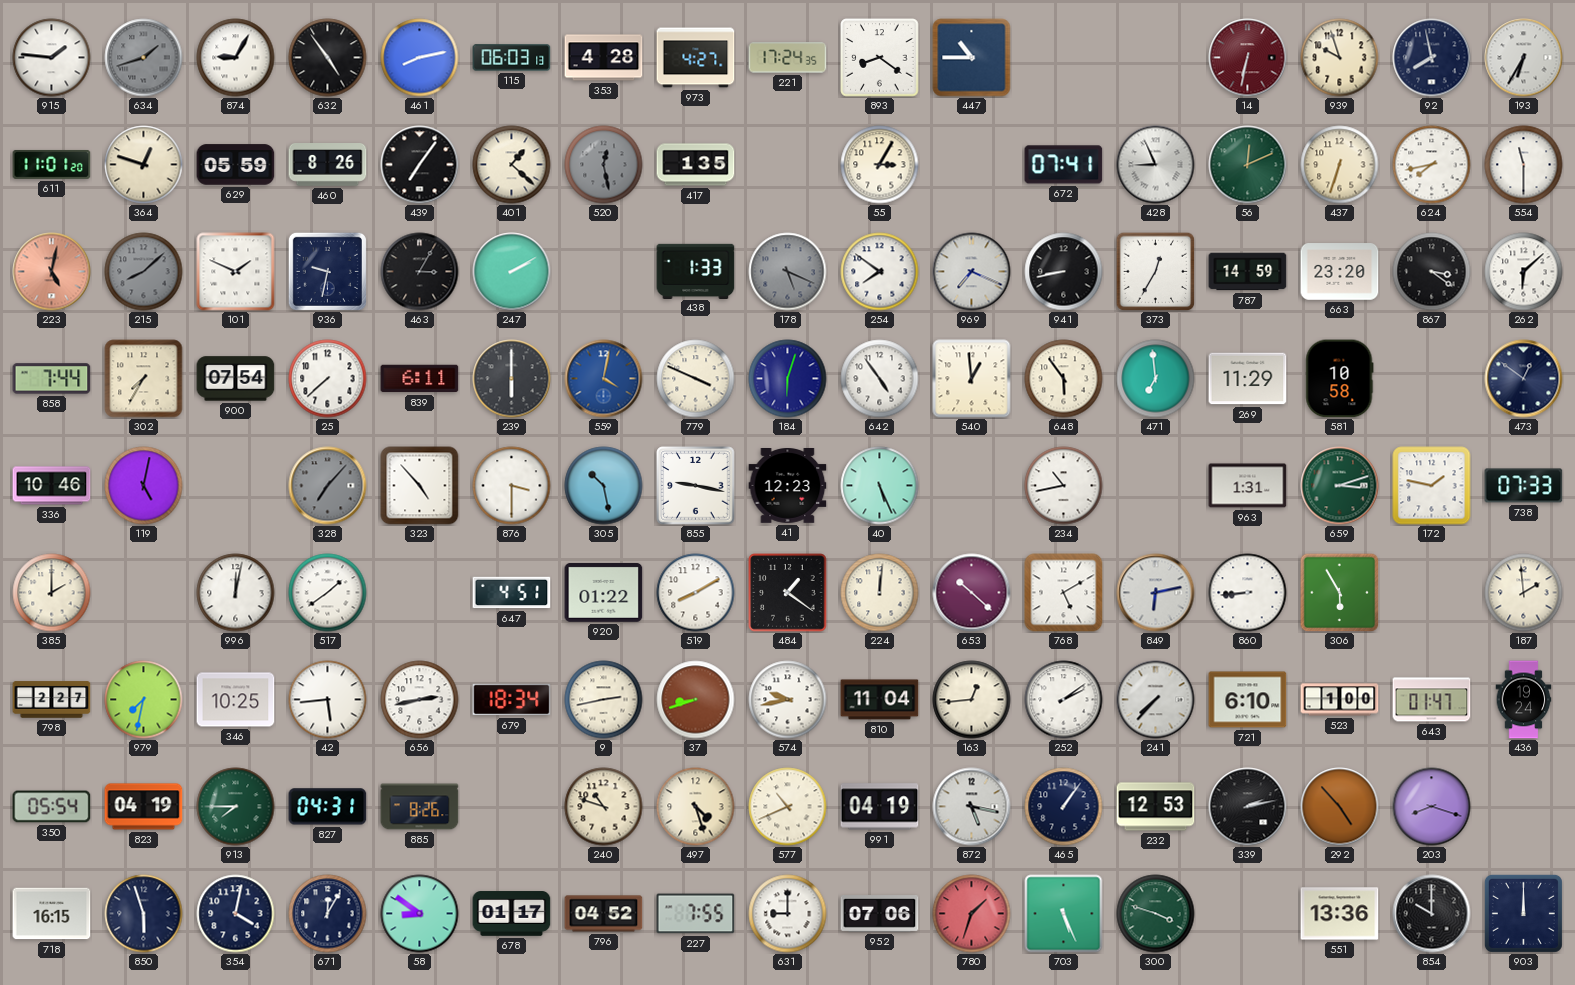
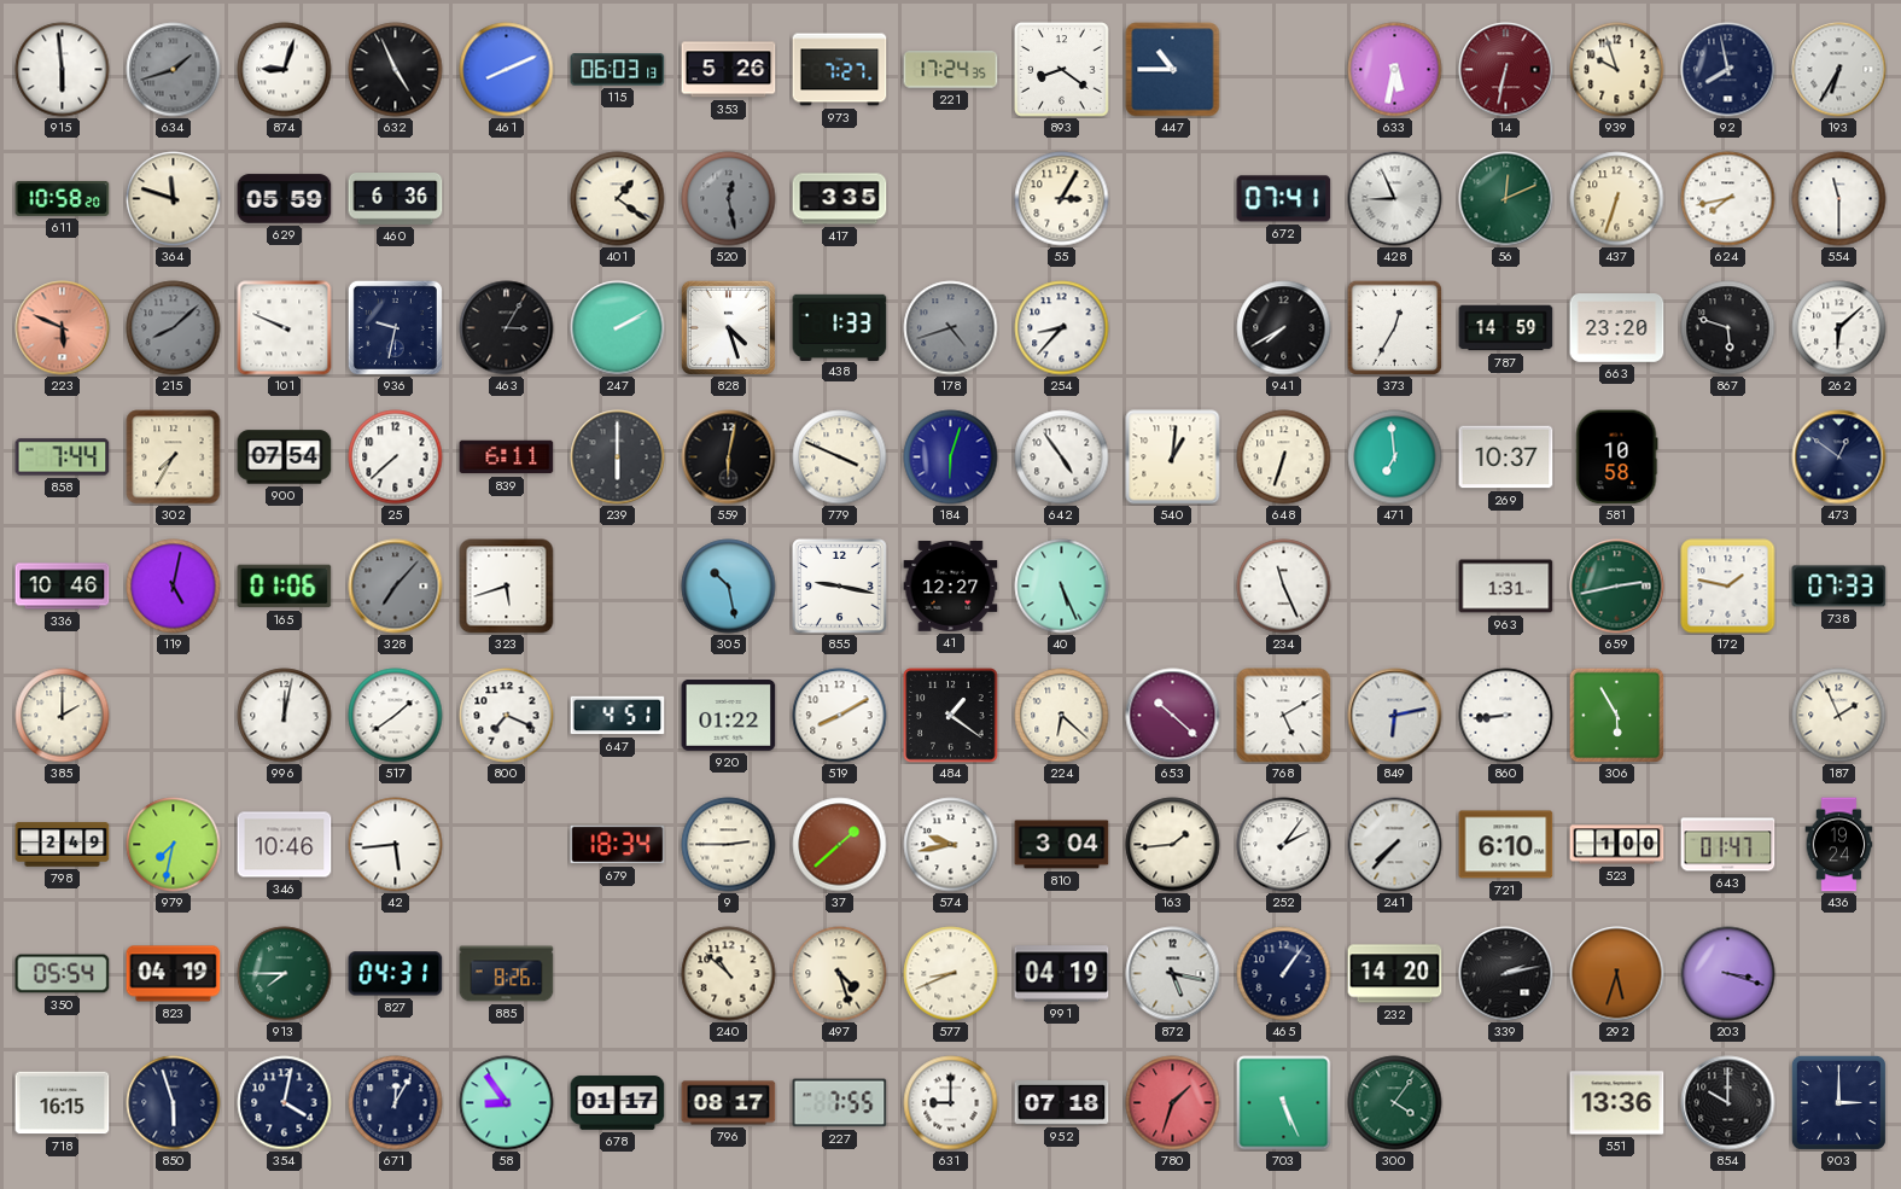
915: 1:46 -> 5:59 (63, 70)
874: 9:05 -> 9:03 (285, 70)
632: 4:54 -> 4:56 (396, 70)
461: 8:13 -> 8:11 (507, 70)
353: 4:28 -> 5:26 (729, 70)
973: 4:27 -> 7:27 (840, 70)
633: none -> 5:32 (1395, 70)
611: 11:01 -> 10:58 (63, 198)
364: 12:48 -> 11:48 (174, 199)
460: 8:26 -> 6:36 (396, 199)
439: 7:06 -> none (420, 165)
401: 1:22 -> 1:21 (618, 199)
417: 1:35 -> 3:35 (840, 199)
223: 5:02 -> 5:49 (63, 328)
101: 1:49 -> 9:49 (285, 328)
828: none -> 4:27 (728, 327)
178: 5:19 -> 4:42 (951, 328)
254: 7:51 -> 8:37 (1062, 328)
969: 7:19 -> none (972, 272)
941: 8:43 -> 7:40 (1284, 328)
867: 3:21 -> 5:48 (1728, 328)
559: 4:02 -> 6:02 (729, 457)
559 dial: blue -> black (729, 457)
540: 12:59 -> 1:01 (1173, 457)
648: 5:54 -> 6:33 (1284, 457)
269: 11:29 -> 10:37 (1506, 457)
165: none -> 01:06 (285, 587)
323: 4:53 -> 5:42 (507, 587)
876: 3:30 -> none (512, 486)
41: 12:23 -> 12:27 (951, 587)
234: 10:43 -> 11:26 (1284, 587)
659: 3:12 -> 2:43 (1617, 587)
800: none -> 7:19 (507, 716)
224: 12:01 -> 6:22 (1062, 716)
187: 1:59 -> 1:56 (1839, 716)
798: 2:27 -> 2:49 (63, 845)
346: 10:25 -> 10:46 (285, 845)
656: 2:43 -> none (420, 700)
9: 2:43 -> 2:45 (729, 845)
37: 8:42 -> 1:38 (840, 845)
810: 11:04 -> 3:04 (1062, 845)
163: 12:44 -> 1:44 (1173, 845)
252: 2:09 -> 2:06 (1284, 845)
240: 10:48 -> 10:52 (729, 974)
577: 10:41 -> 8:41 (951, 974)
232: 12:53 -> 14:20 (1395, 974)
292: 4:53 -> 5:33 (1617, 974)
203: 8:18 -> 3:18 (1728, 974)
58: 8:51 -> 8:54 (507, 1103)
796: 04:52 -> 08:17 (729, 1103)
952: 07:06 -> 07:18 (1062, 1103)
300: 3:48 -> 4:06 (1395, 1103)
903: 12:00 -> 3:00 (1838, 1102)
